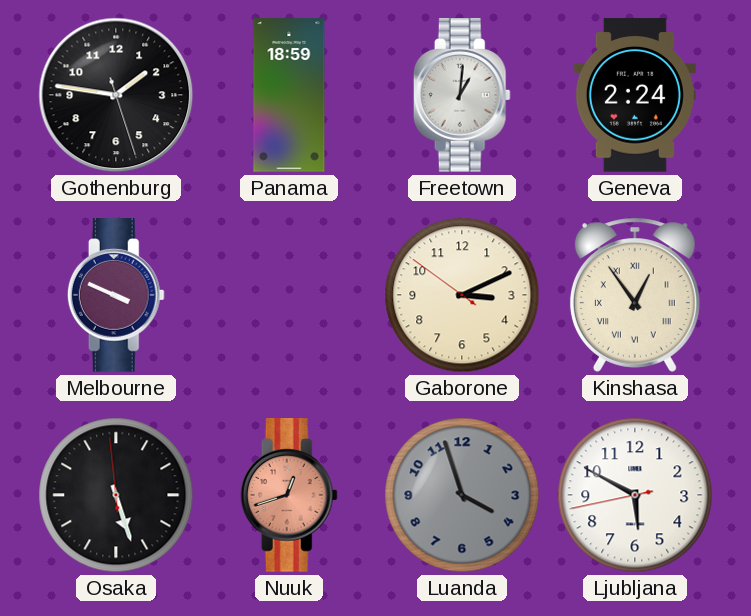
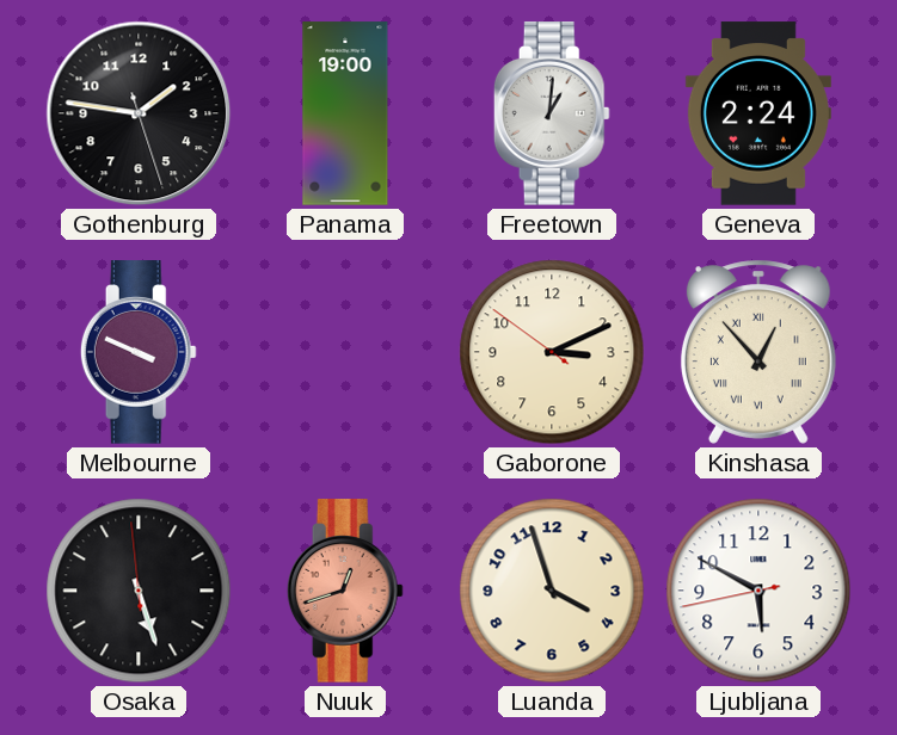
Panama: 18:59 -> 19:00 (345, 113)
Kinshasa: 12:54 -> 12:53 (758, 352)
Luanda dial: grey -> cream (552, 591)
